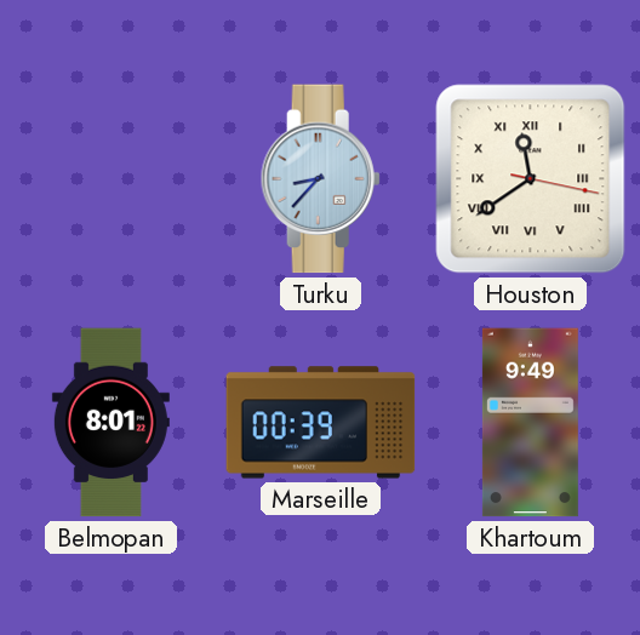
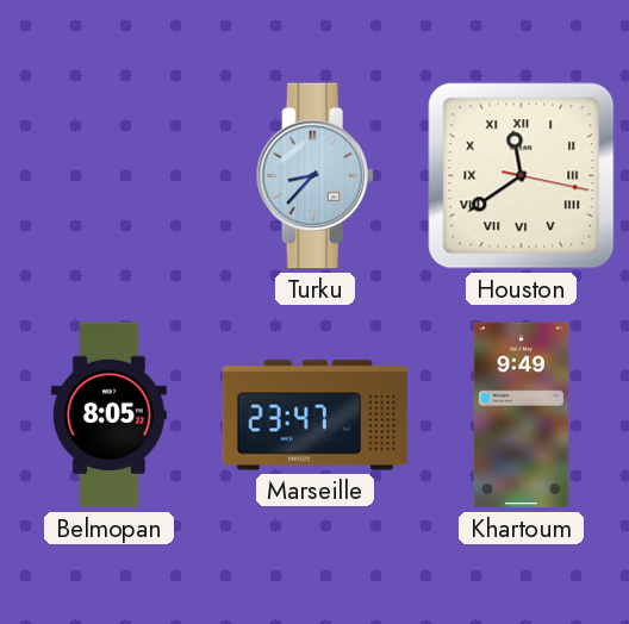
Belmopan: 8:01 -> 8:05 (108, 416)
Marseille: 00:39 -> 23:47 (316, 416)
